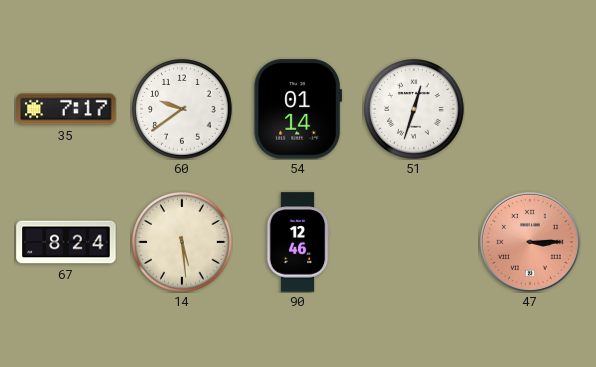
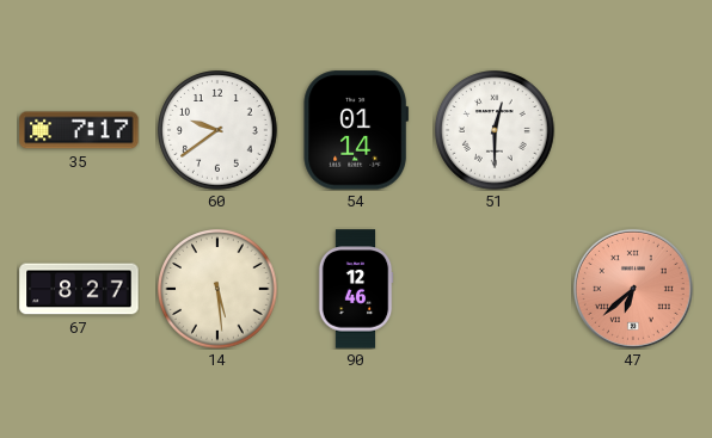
51: 12:33 -> 12:30 (495, 130)
67: 8:24 -> 8:27 (79, 289)
47: 3:15 -> 6:38 (633, 289)
